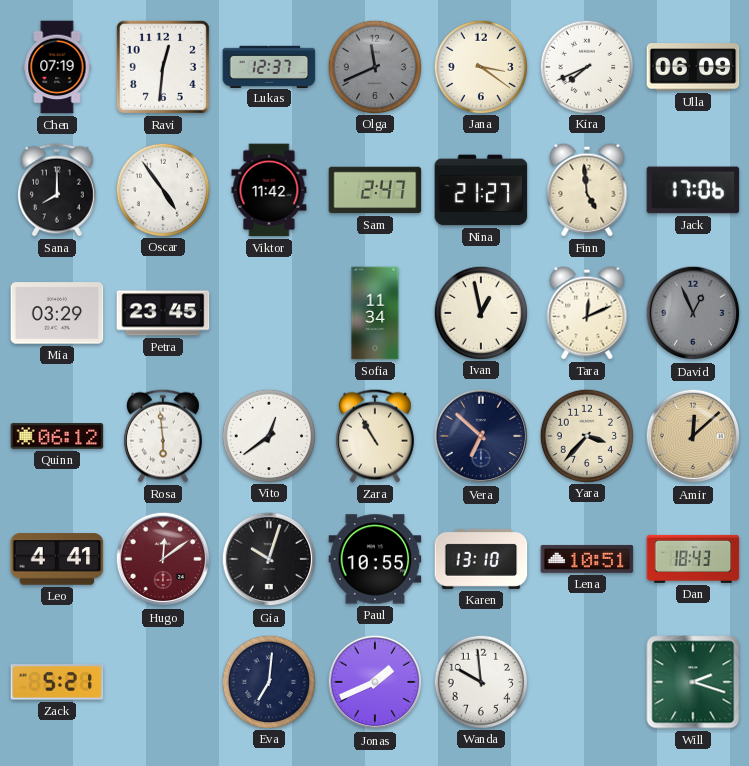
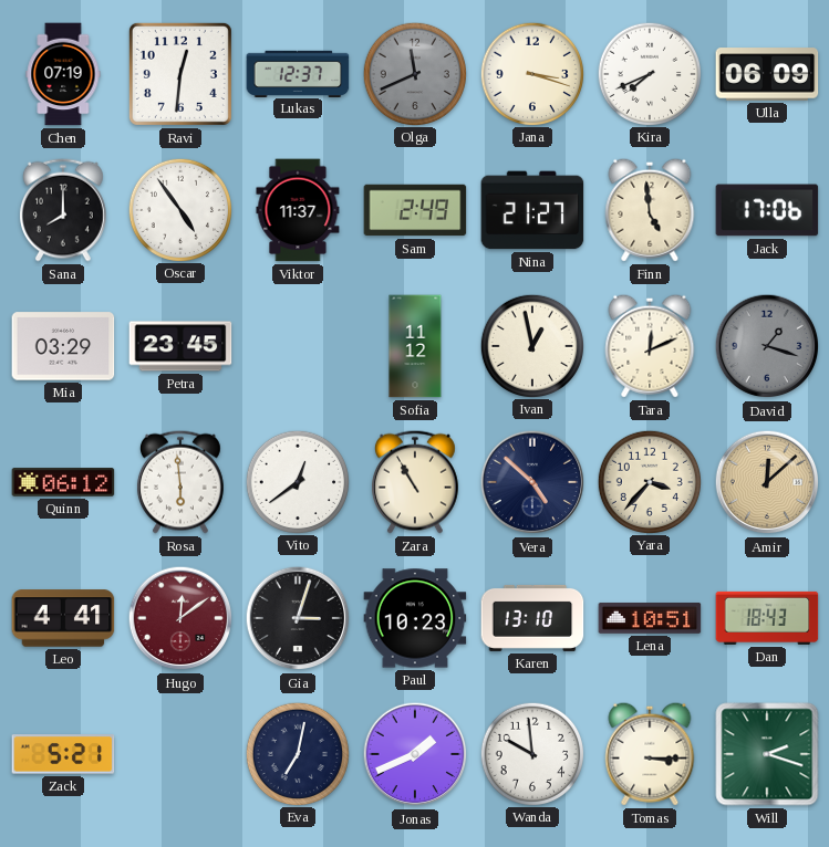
Jana: 3:21 -> 3:18 (531, 73)
Viktor: 11:42 -> 11:37 (298, 210)
Sam: 2:47 -> 2:49 (415, 210)
Sofia: 11:34 -> 11:12 (415, 346)
David: 12:56 -> 1:18 (767, 346)
Vera: 6:52 -> 4:52 (532, 482)
Gia: 10:03 -> 3:03 (298, 618)
Paul: 10:55 -> 10:23 (415, 618)
Eva: 7:01 -> 7:02 (297, 753)
Tomas: none -> 3:15 (650, 754)
